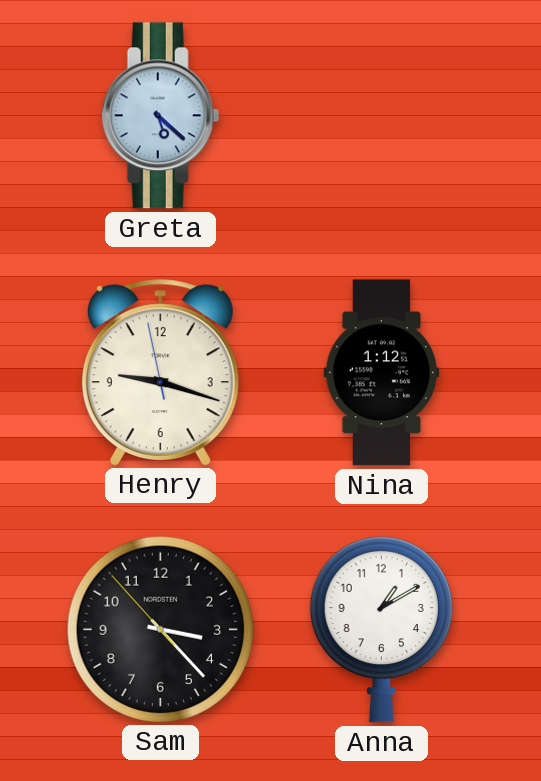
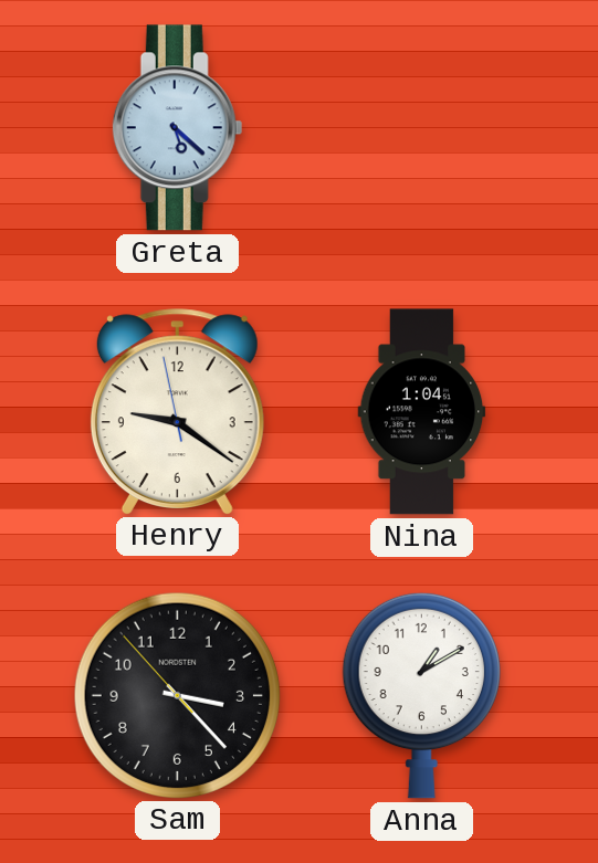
Henry: 9:17 -> 9:20 (177, 411)
Nina: 1:12 -> 1:04 (422, 412)
